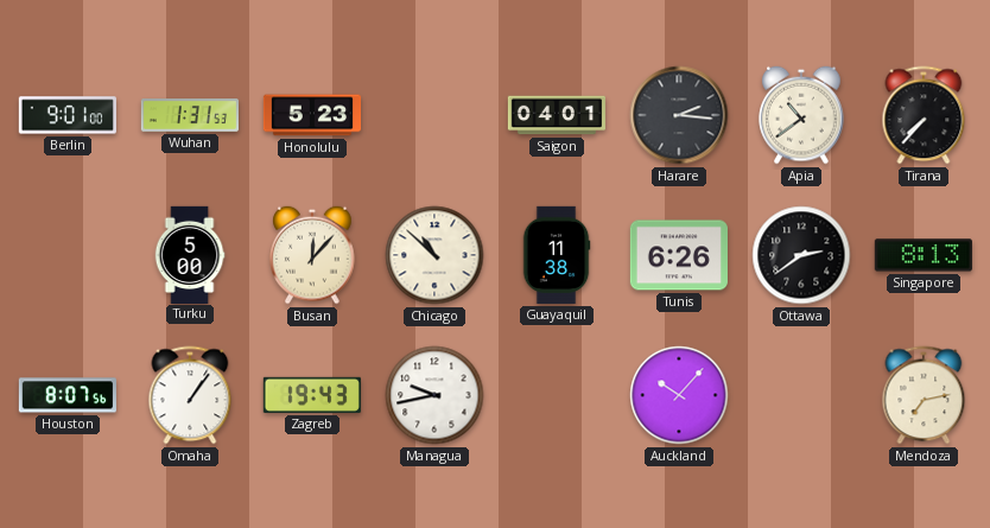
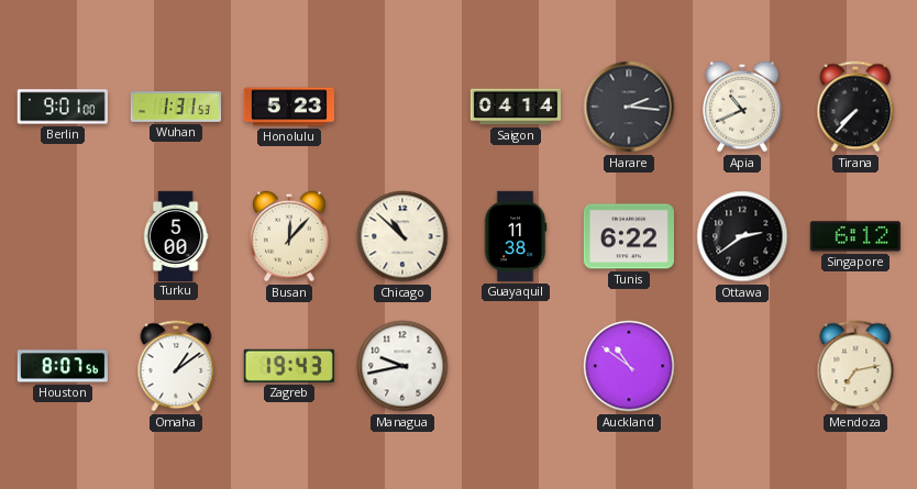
Saigon: 04:01 -> 04:14 (515, 107)
Apia: 10:39 -> 10:41 (742, 107)
Tunis: 6:26 -> 6:22 (629, 236)
Singapore: 8:13 -> 6:12 (855, 236)
Omaha: 1:06 -> 1:09 (176, 366)
Auckland: 10:07 -> 10:51 (629, 366)
